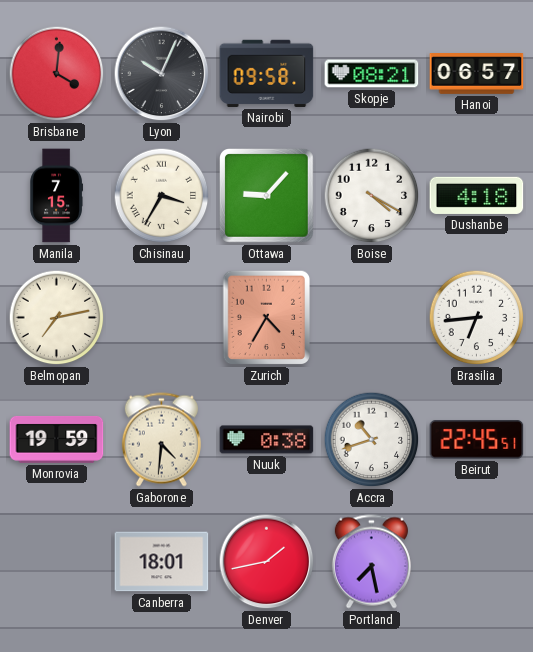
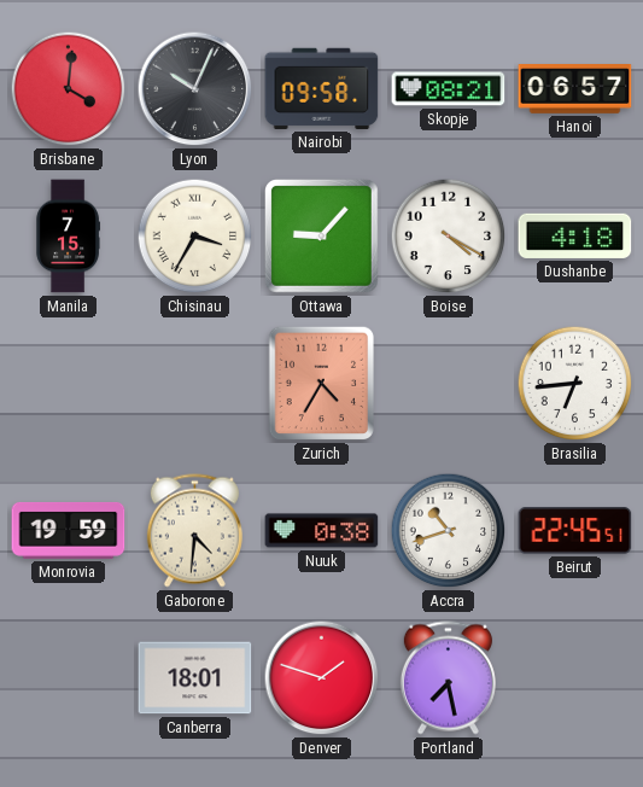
Belmopan: 7:13 -> none (57, 318)
Denver: 1:43 -> 1:48 (322, 678)
